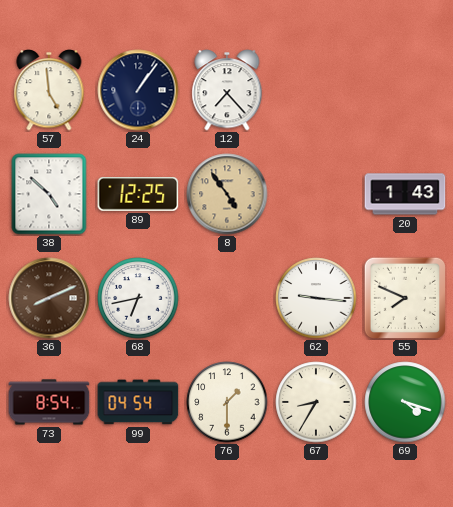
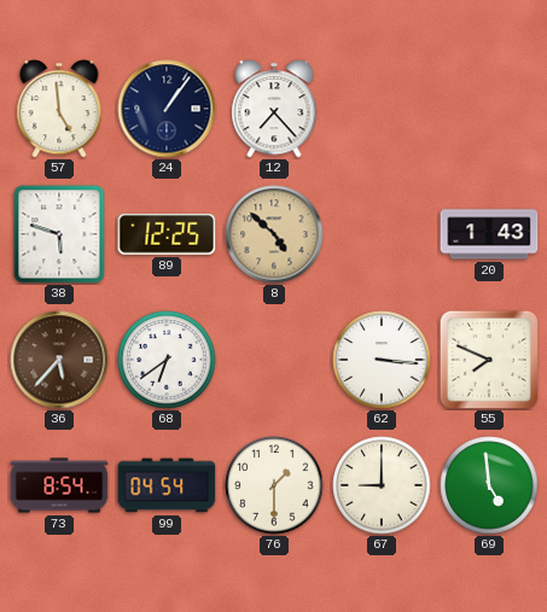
38: 4:52 -> 5:48 (59, 234)
8: 4:54 -> 4:52 (274, 234)
36: 8:11 -> 5:37 (59, 360)
68: 6:43 -> 6:39 (167, 360)
62: 9:16 -> 3:16 (382, 360)
67: 8:35 -> 9:00 (382, 485)
69: 4:18 -> 4:59 (489, 485)
